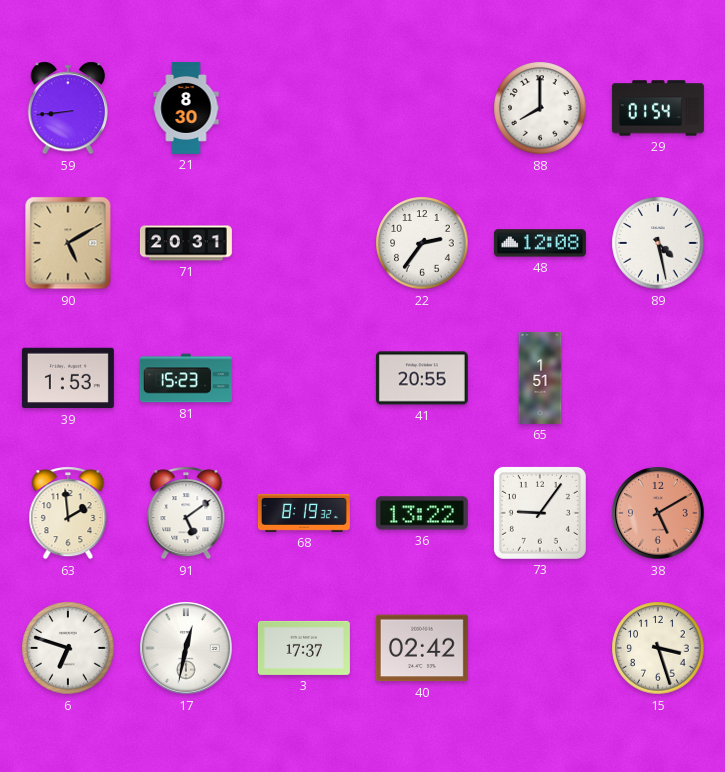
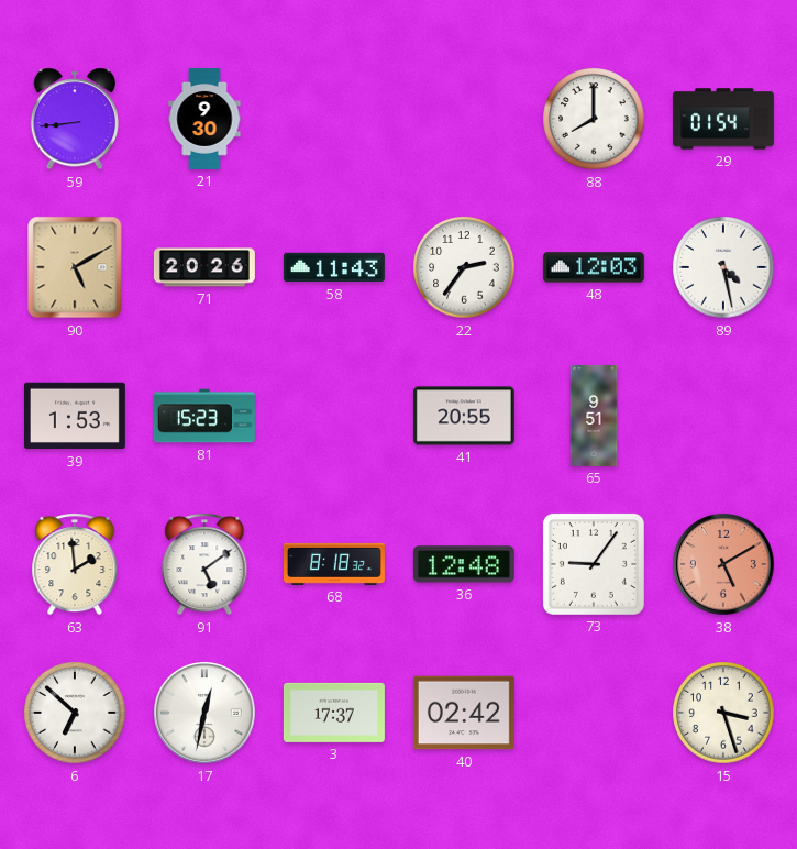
21: 8:30 -> 9:30 (204, 119)
71: 20:31 -> 20:26 (204, 267)
58: none -> 11:43 (334, 267)
48: 12:08 -> 12:03 (594, 267)
65: 1:51 -> 9:51 (594, 416)
68: 8:19 -> 8:18 (334, 564)
36: 13:22 -> 12:48 (464, 564)
6: 6:48 -> 6:52 (75, 713)
